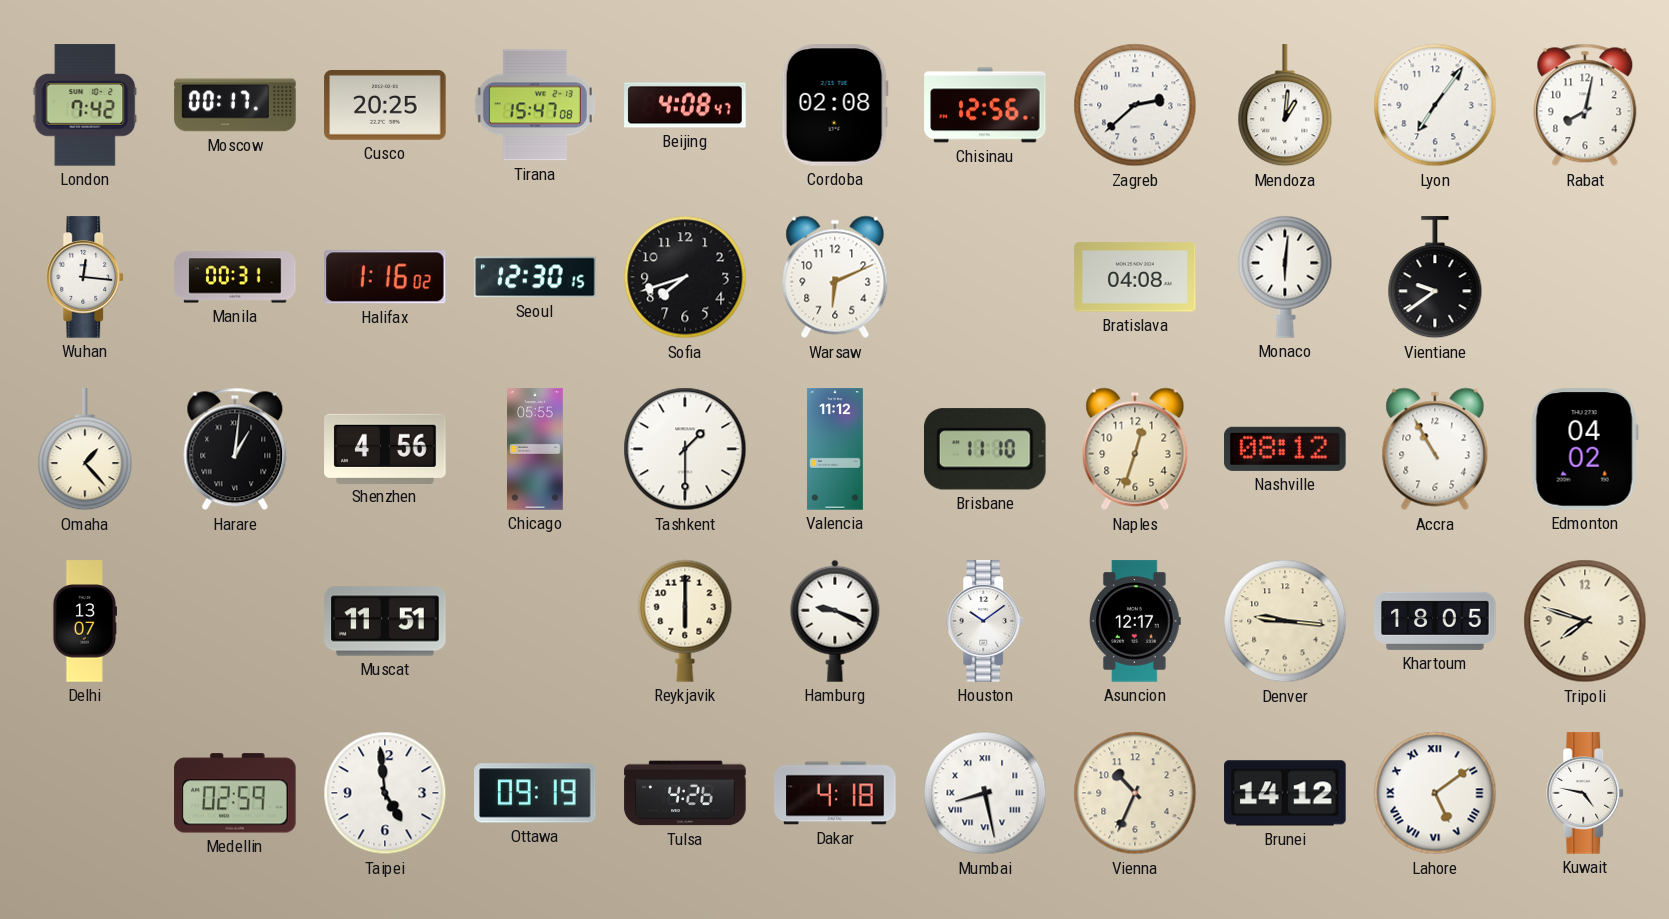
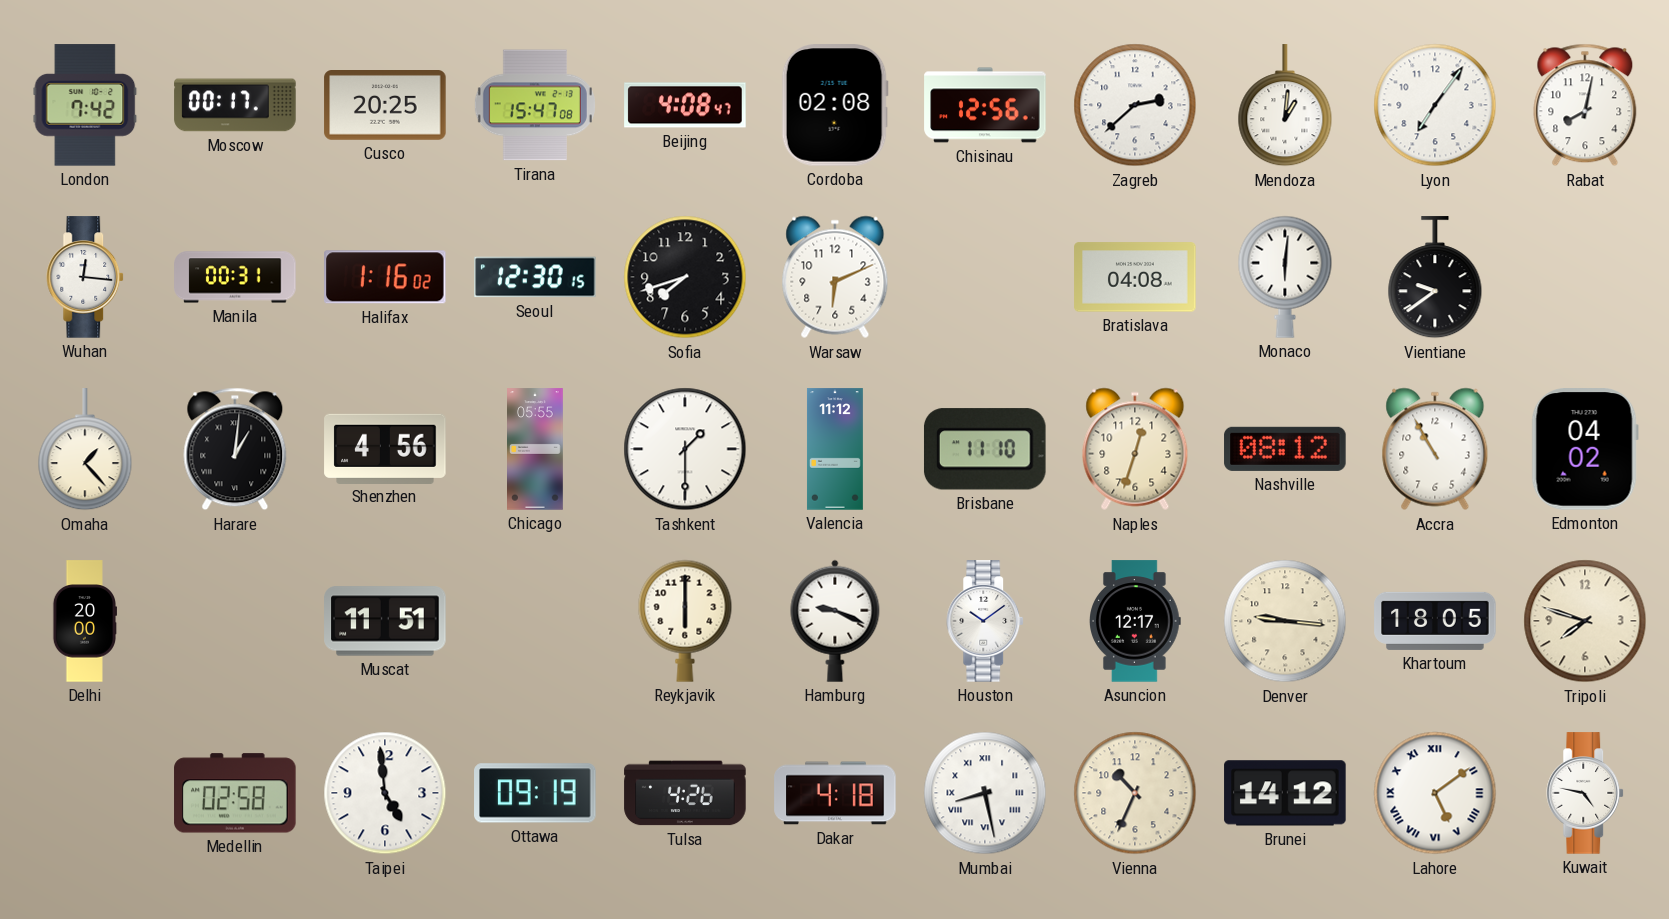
Delhi: 13:07 -> 20:00 (84, 621)
Medellin: 02:59 -> 02:58 (235, 793)
